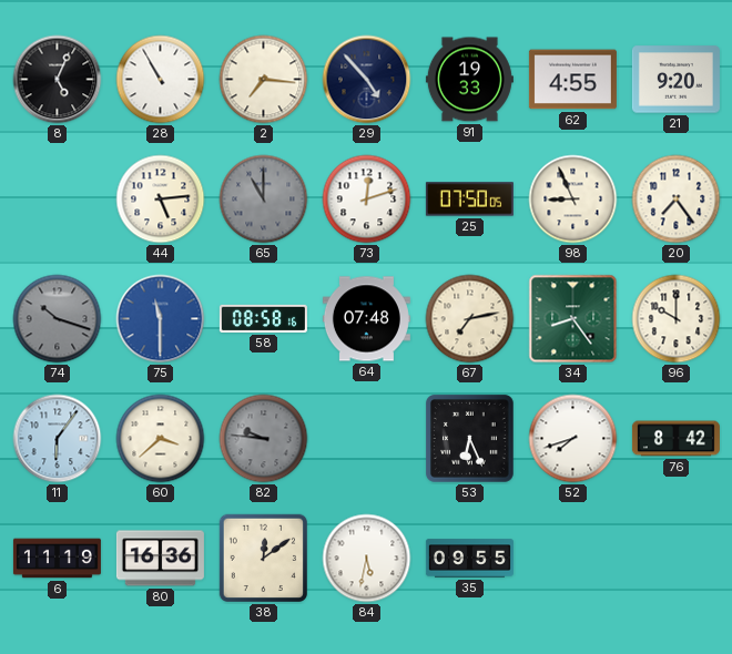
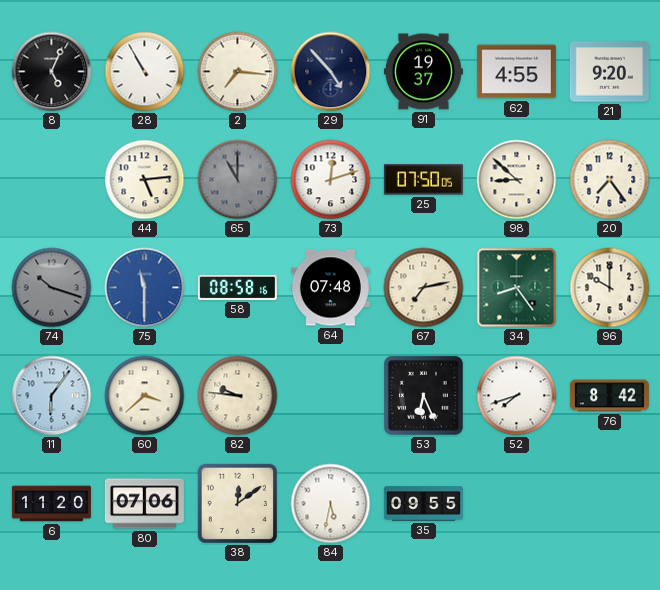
91: 19:33 -> 19:37 (423, 72)
98: 8:56 -> 8:52 (517, 180)
82 dial: grey -> cream (238, 396)
6: 11:19 -> 11:20 (51, 504)
80: 16:36 -> 07:06 (144, 504)
